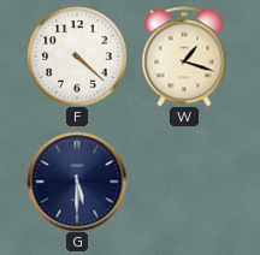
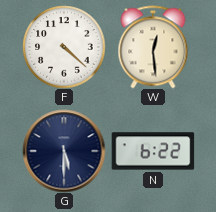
W: 1:18 -> 12:29 (153, 47)
N: none -> 6:22 (153, 151)
